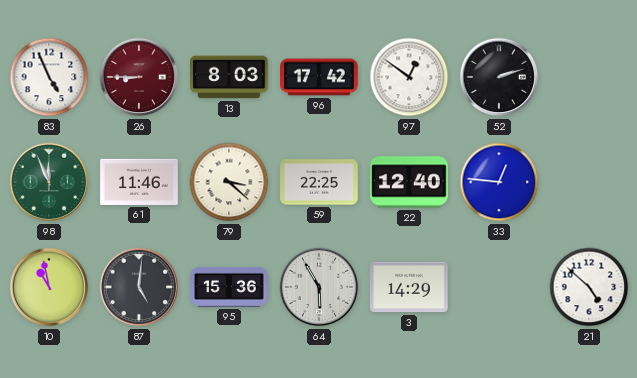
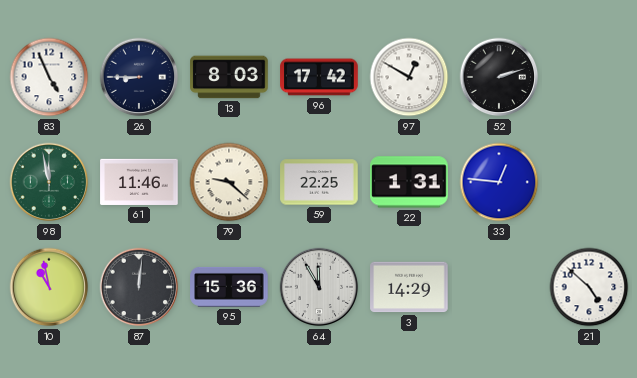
26 dial: burgundy -> navy (139, 77)
97: 12:51 -> 12:50 (409, 77)
98: 11:56 -> 11:58 (49, 182)
79: 3:22 -> 9:22 (229, 182)
22: 12:40 -> 1:31 (409, 182)
87: 5:01 -> 12:01 (139, 287)
64: 5:55 -> 11:55 (319, 287)
